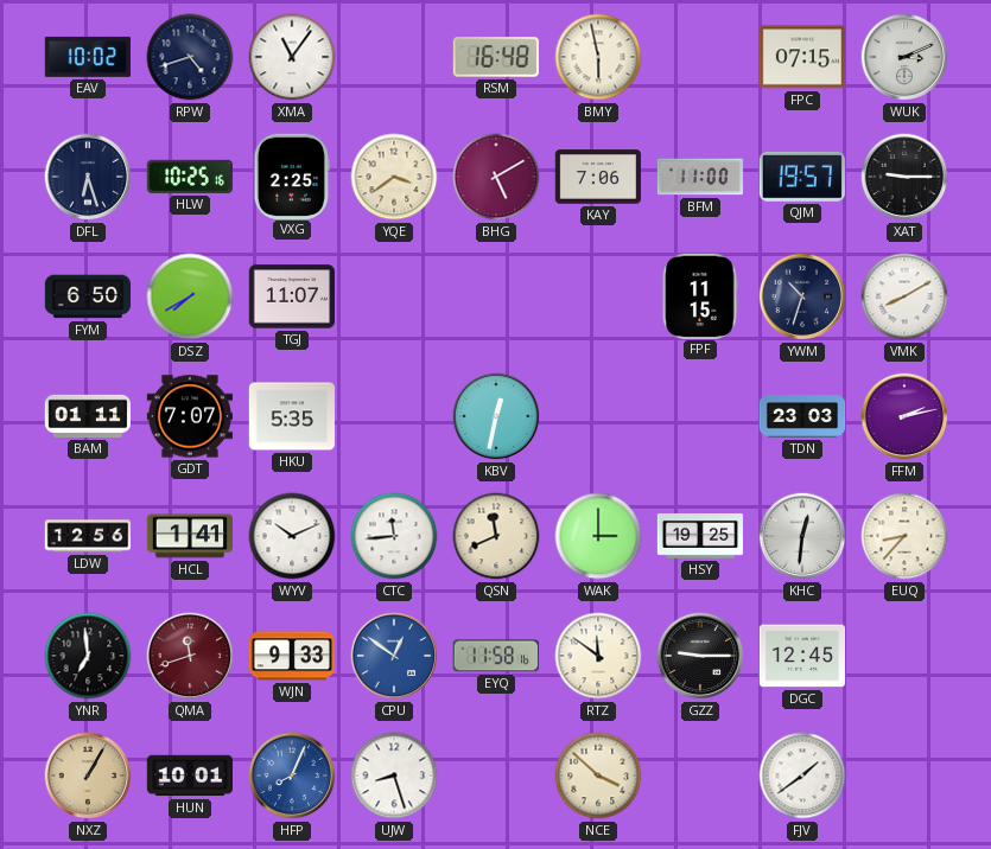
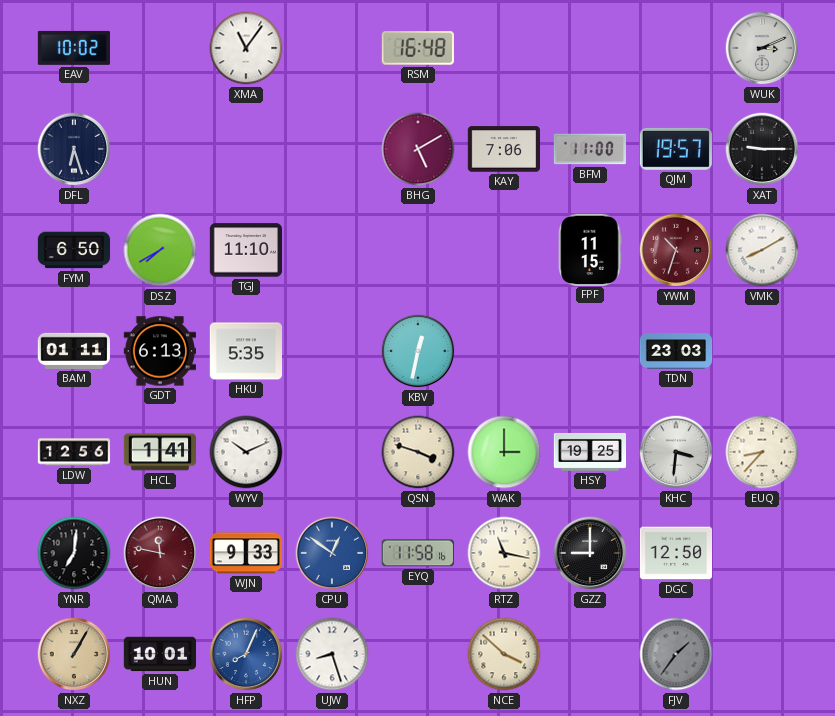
RPW: 4:42 -> none (190, 57)
BMY: 5:58 -> none (598, 57)
FPC: 07:15 -> none (801, 57)
HLW: 10:25 -> none (190, 177)
VXG: 2:25 -> none (292, 175)
YQE: 3:39 -> none (394, 177)
TGJ: 11:07 -> 11:10 (245, 250)
YWM dial: navy -> burgundy (676, 250)
GDT: 7:07 -> 6:13 (159, 351)
FFM: 2:13 -> none (904, 416)
CTC: 11:44 -> none (394, 536)
QSN: 11:41 -> 3:48 (418, 452)
KHC: 12:31 -> 3:31 (676, 452)
YNR: 6:59 -> 7:01 (74, 553)
QMA: 11:42 -> 11:47 (160, 553)
RTZ: 11:51 -> 11:17 (504, 553)
GZZ: 9:15 -> 9:00 (590, 553)
DGC: 12:45 -> 12:50 (675, 553)
FJV: 1:39 -> 1:36 (676, 654)
FJV dial: white -> grey (676, 654)
